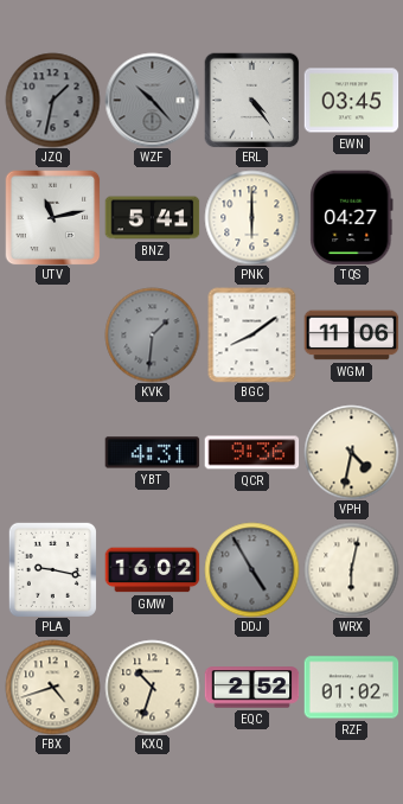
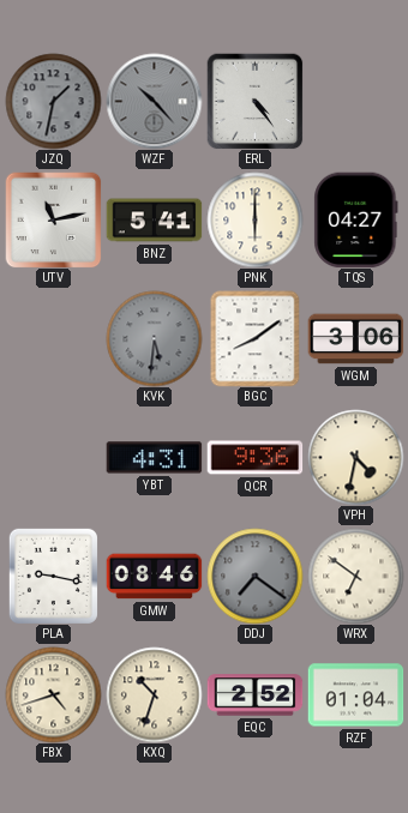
EWN: 03:45 -> none (351, 101)
KVK: 1:31 -> 5:31 (154, 338)
WGM: 11:06 -> 3:06 (355, 339)
GMW: 16:02 -> 08:46 (154, 577)
DDJ: 4:55 -> 7:21 (254, 576)
WRX: 6:02 -> 6:51 (355, 576)
RZF: 01:02 -> 01:04 (355, 695)
